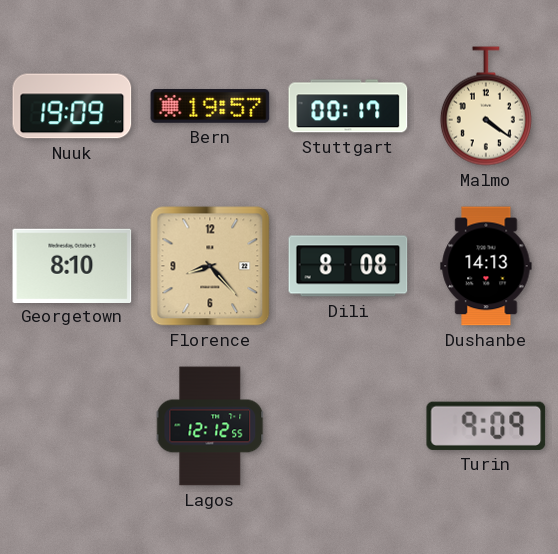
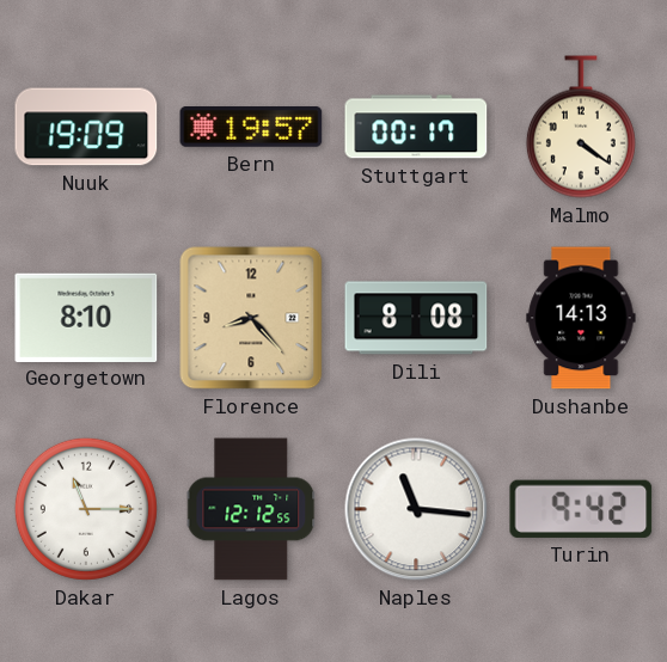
Dakar: none -> 11:15 (86, 509)
Naples: none -> 11:16 (416, 509)
Turin: 9:09 -> 9:42 (581, 509)
